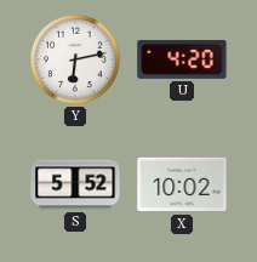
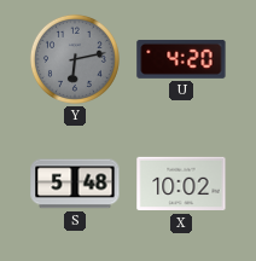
Y dial: white -> grey (75, 59)
S: 5:52 -> 5:48 (75, 184)
